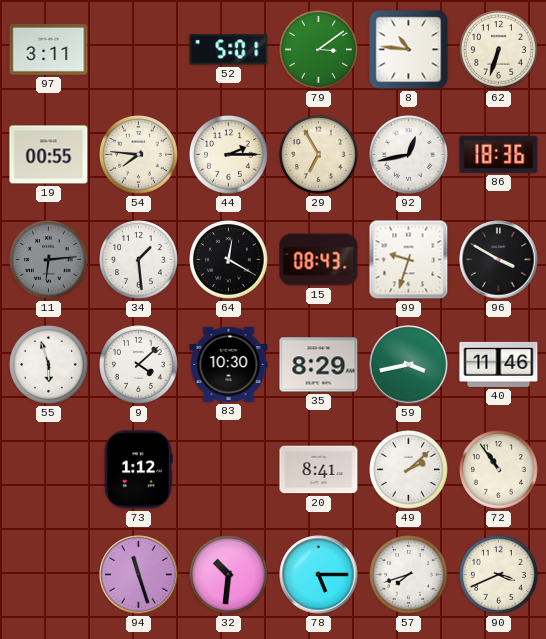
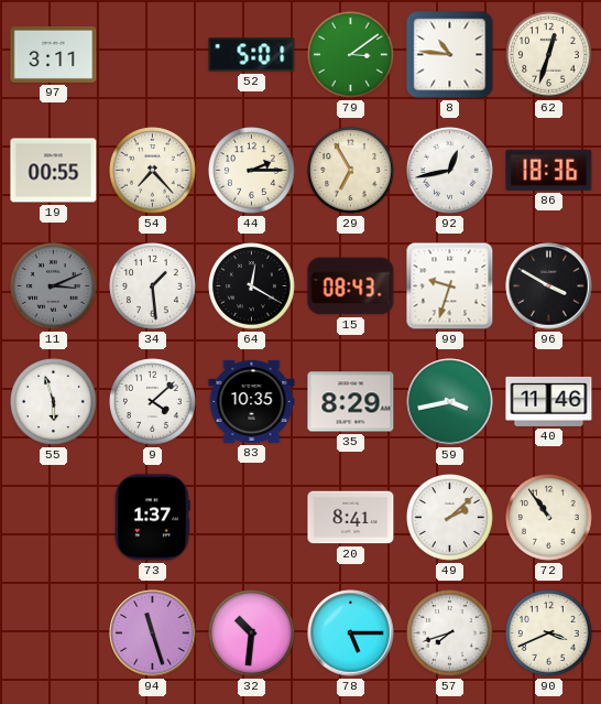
62: 6:33 -> 12:33 (549, 55)
54: 7:46 -> 7:23 (153, 171)
11: 6:14 -> 3:11 (54, 286)
83: 10:30 -> 10:35 (252, 401)
73: 1:12 -> 1:37 (152, 518)
